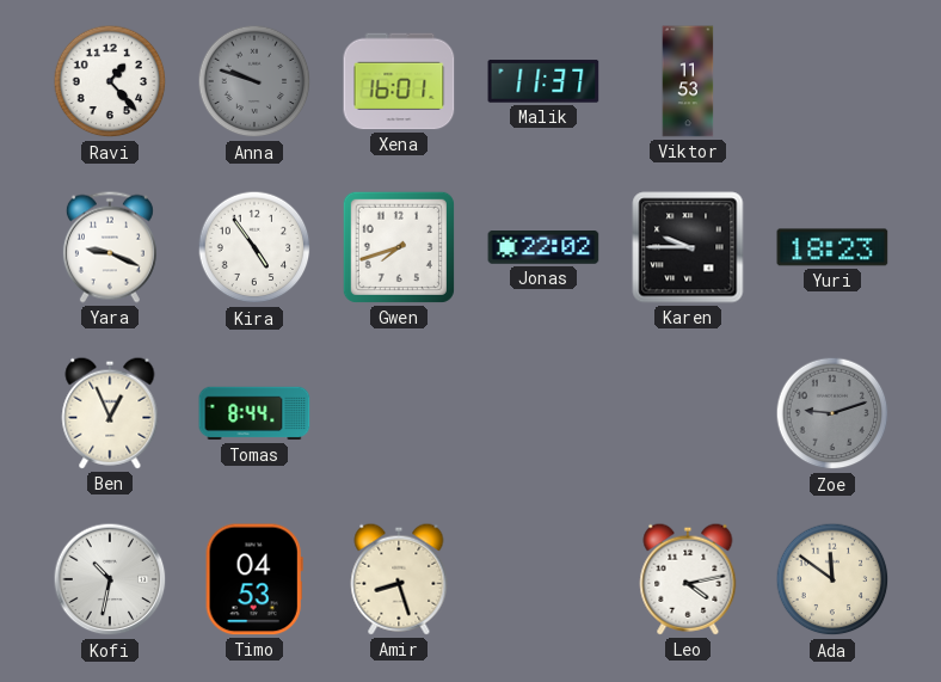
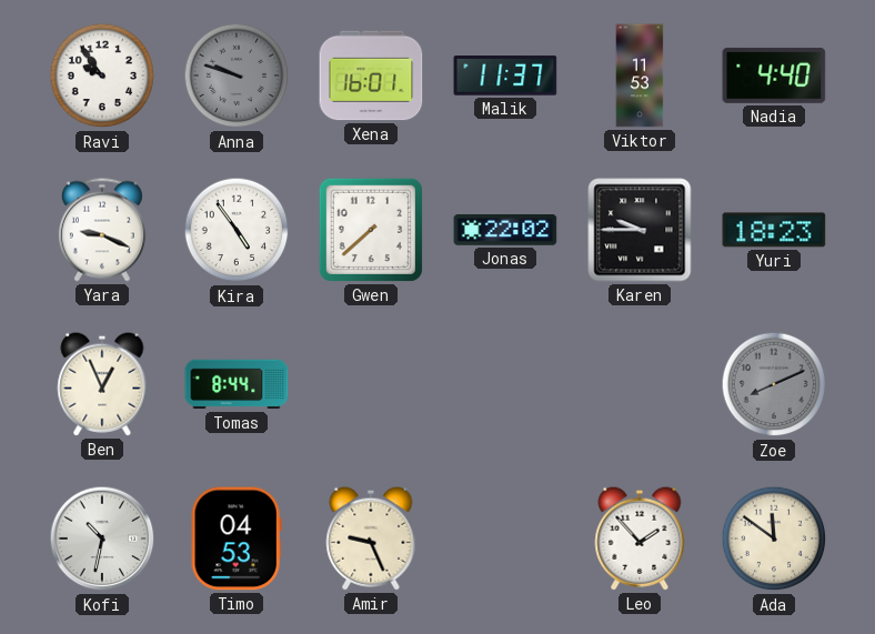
Ravi: 1:23 -> 9:54 (102, 76)
Nadia: none -> 4:40 (774, 76)
Gwen: 7:42 -> 7:38 (371, 230)
Zoe: 9:12 -> 8:11 (774, 384)
Amir: 8:27 -> 9:26 (371, 539)
Leo: 4:13 -> 1:53 (640, 539)
